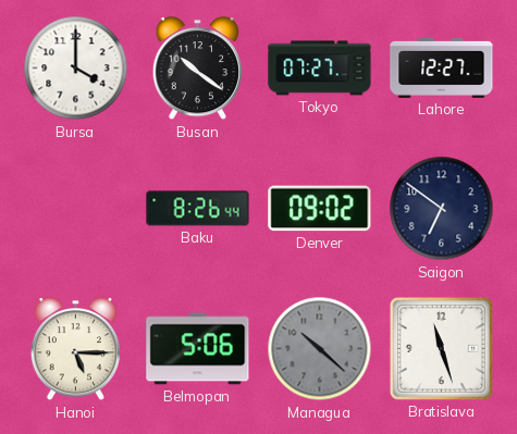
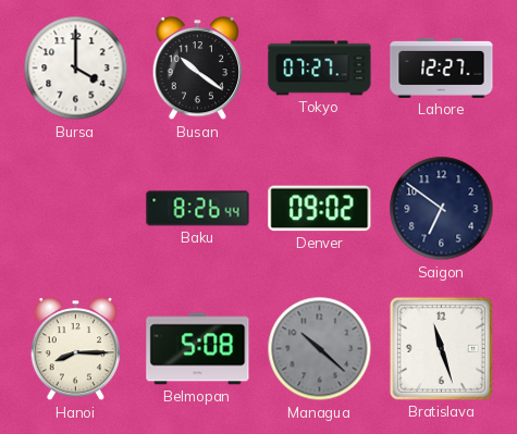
Hanoi: 5:15 -> 8:15 (76, 350)
Belmopan: 5:06 -> 5:08 (198, 349)
